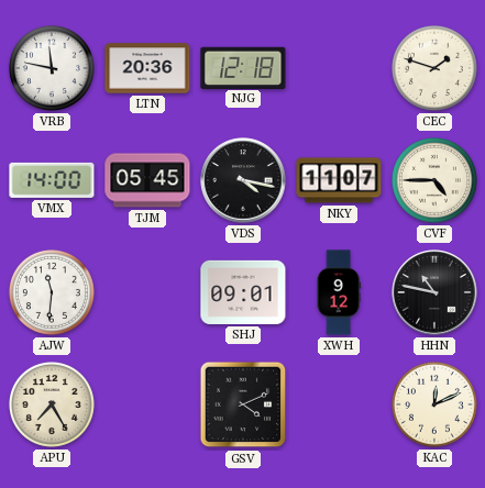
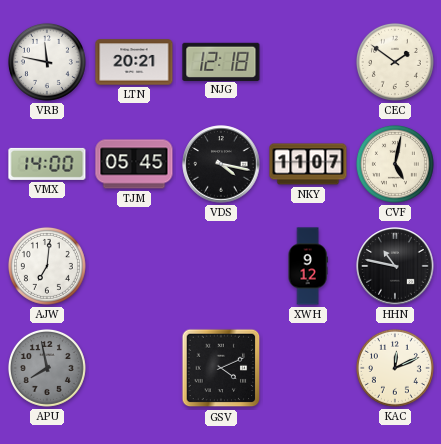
LTN: 20:36 -> 20:21 (134, 62)
CEC: 1:48 -> 1:51 (395, 62)
CVF: 4:45 -> 5:02 (395, 164)
AJW: 11:31 -> 7:01 (47, 266)
SHJ: 09:01 -> none (243, 292)
APU: 7:25 -> 7:58 (47, 368)
APU dial: cream -> grey (47, 368)
